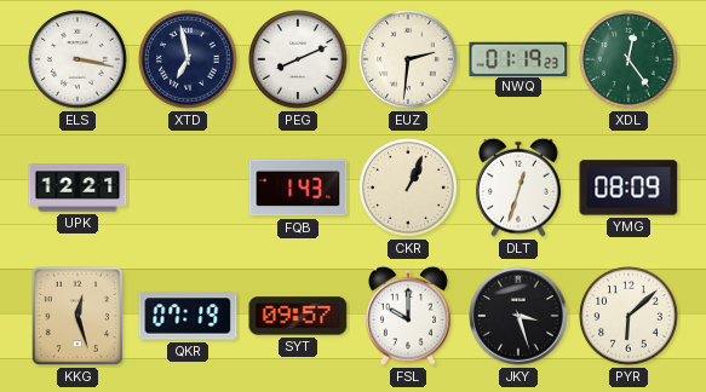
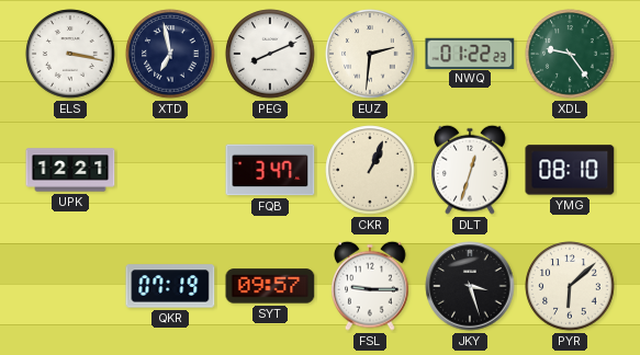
NWQ: 01:19 -> 01:22 (470, 53)
XDL: 12:24 -> 9:24 (570, 54)
FQB: 1:43 -> 3:47 (270, 170)
YMG: 08:09 -> 08:10 (570, 170)
KKG: 12:27 -> none (76, 316)
FSL: 10:00 -> 9:15 (371, 286)
